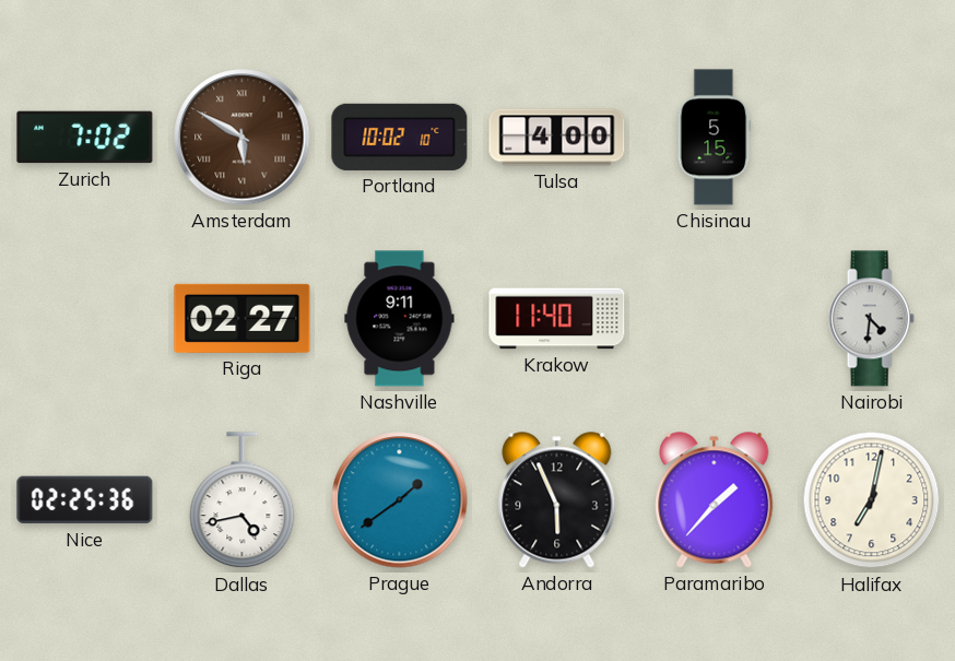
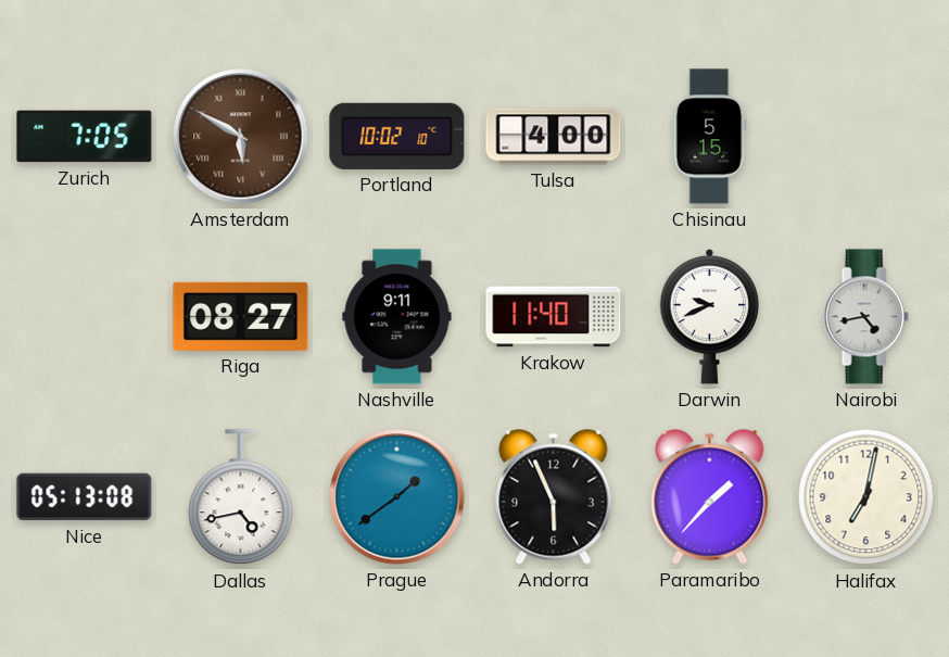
Zurich: 7:02 -> 7:05 (85, 137)
Riga: 02:27 -> 08:27 (241, 316)
Darwin: none -> 9:41 (710, 316)
Nairobi: 4:31 -> 4:43 (865, 317)
Nice: 02:25 -> 05:13 (85, 497)
